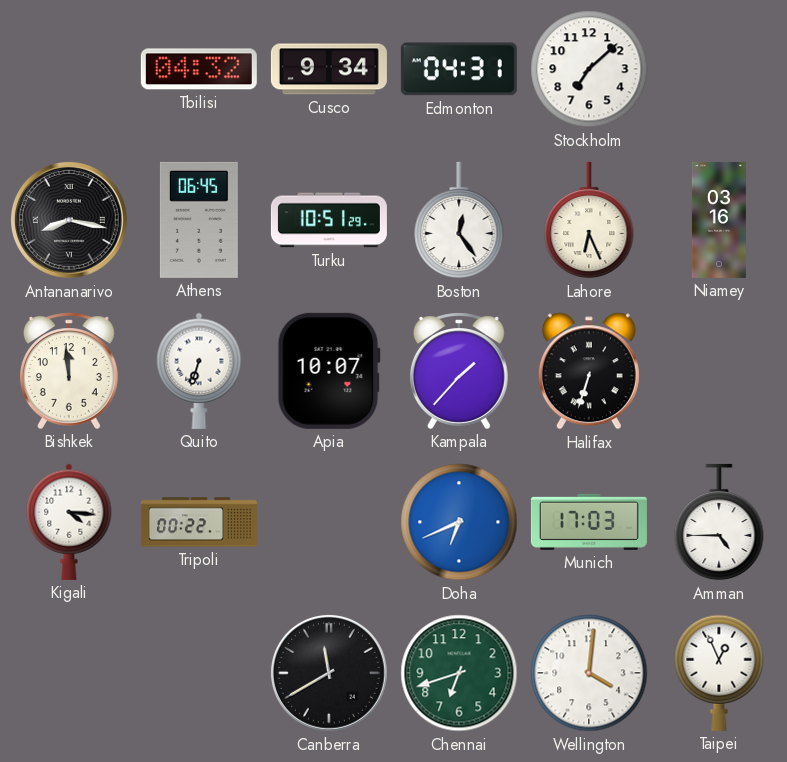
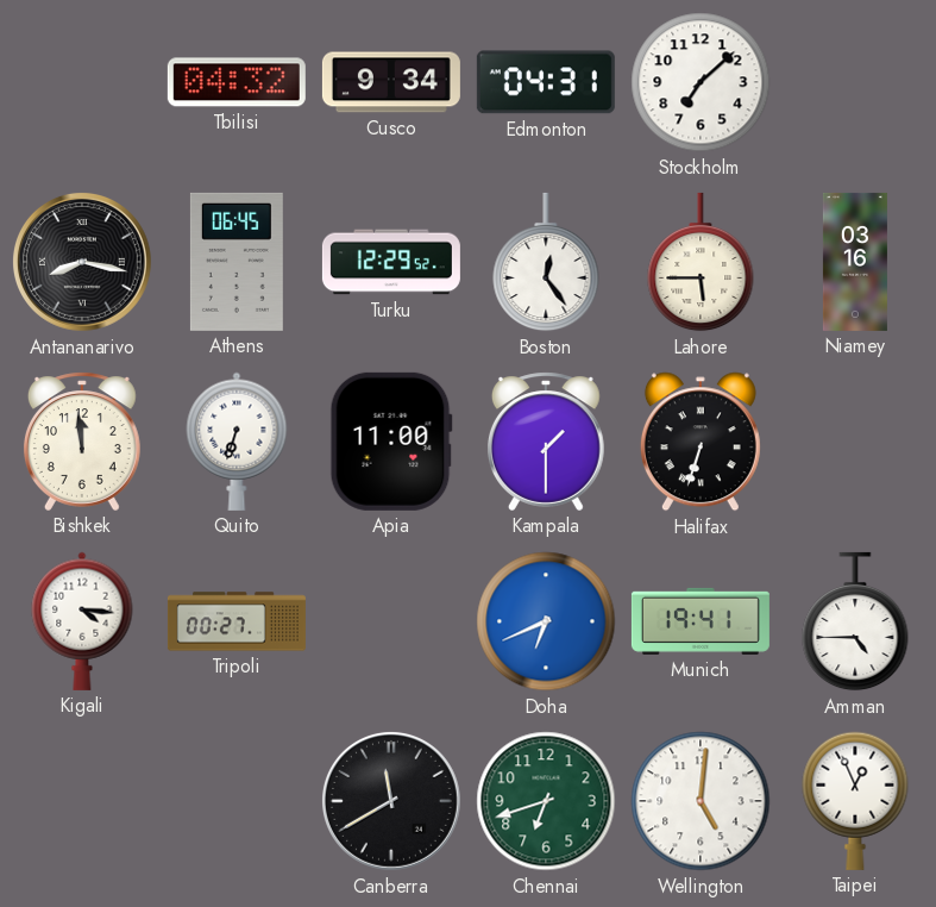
Turku: 10:51 -> 12:29 (391, 262)
Lahore: 6:26 -> 5:45 (701, 262)
Apia: 10:07 -> 11:00 (391, 442)
Kampala: 1:37 -> 1:30 (546, 442)
Tripoli: 00:22 -> 00:27 (237, 621)
Munich: 17:03 -> 19:41 (701, 621)
Wellington: 4:01 -> 5:01 (701, 801)
